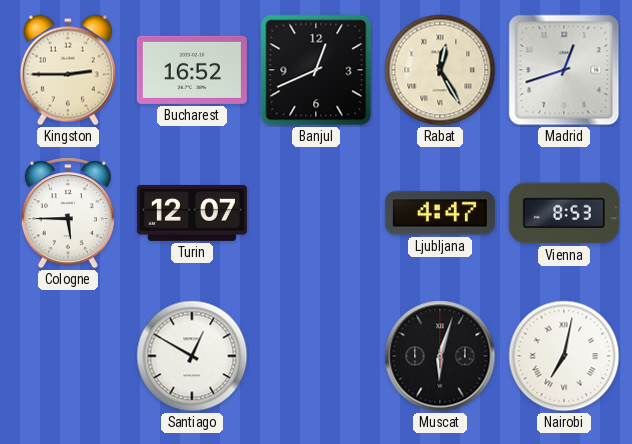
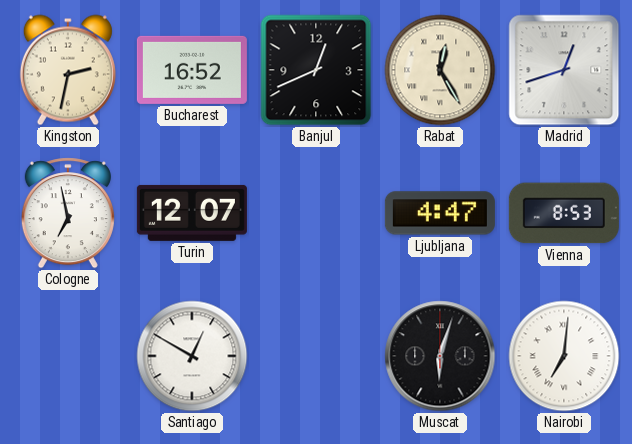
Kingston: 2:45 -> 2:32 (68, 70)
Cologne: 5:45 -> 6:58 (68, 213)
Nairobi: 7:02 -> 7:01 (564, 356)
